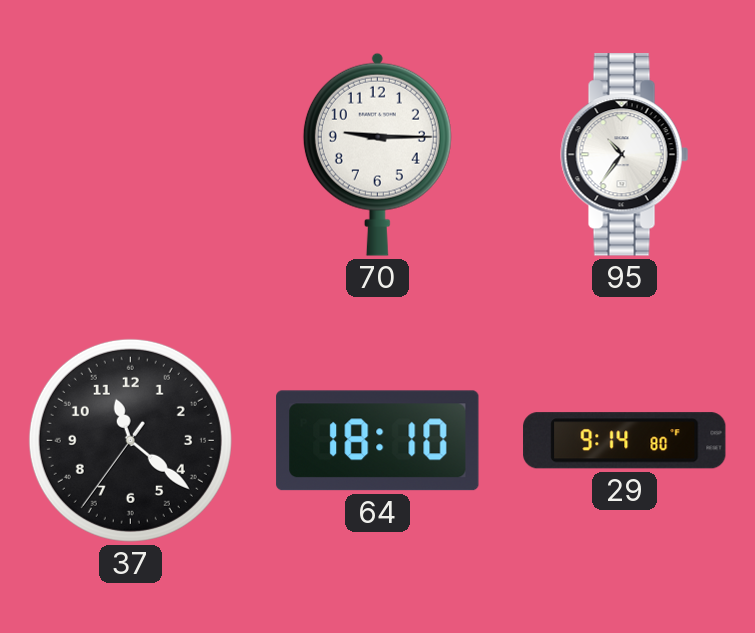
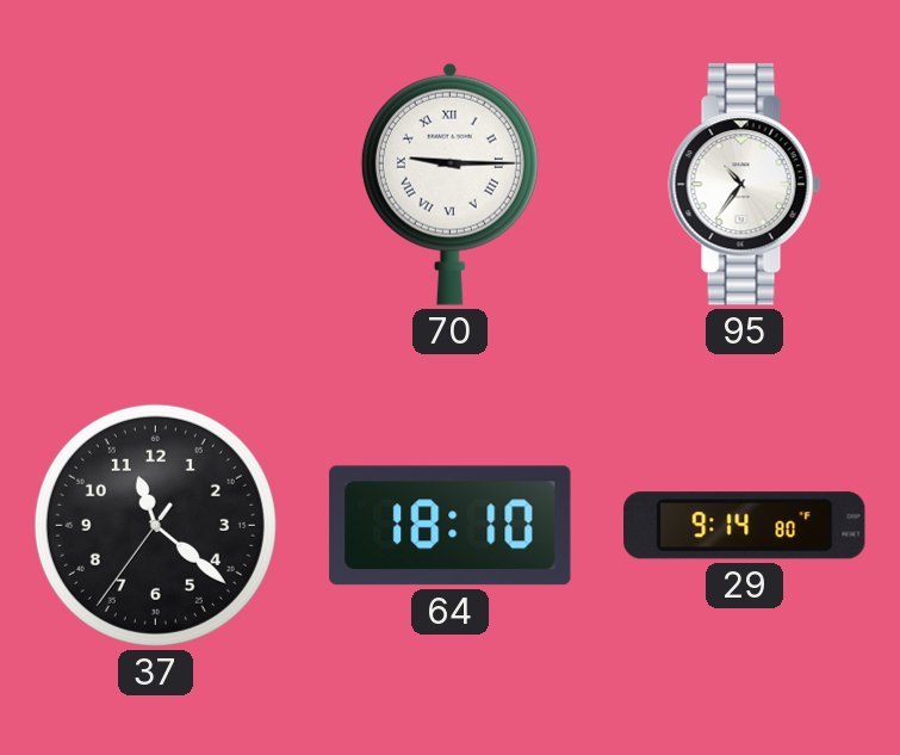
70 numerals: Arabic -> Roman (449, 184)
